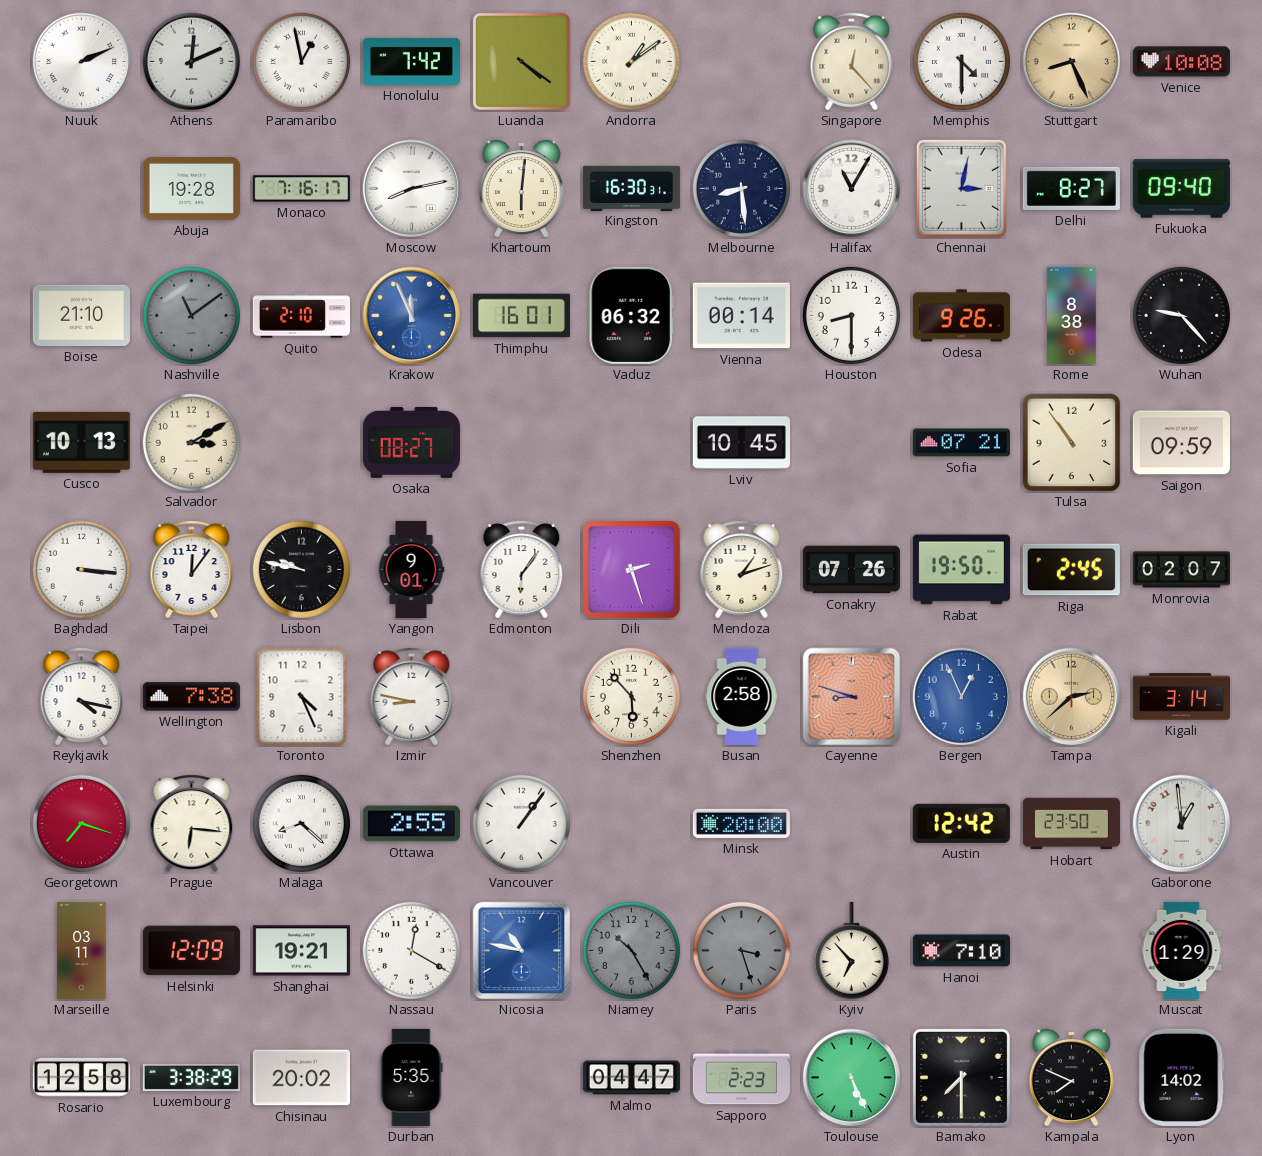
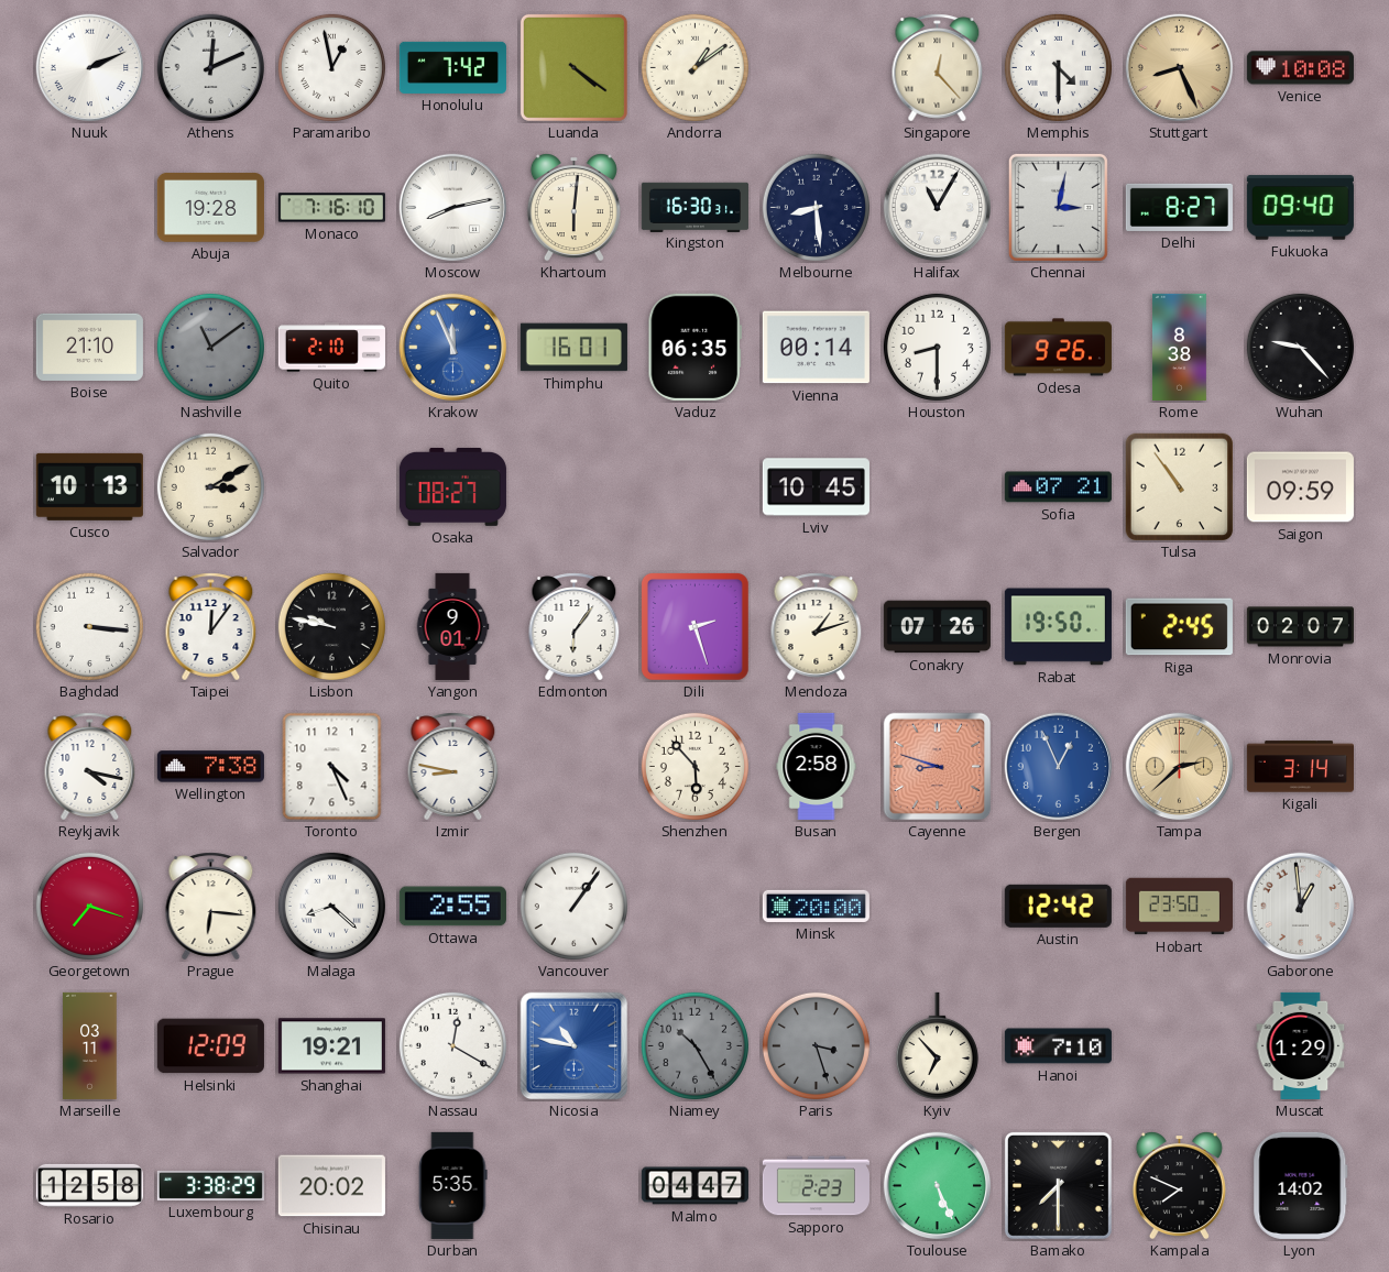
Monaco: 7:16:17 -> 7:16:10 (331, 208)
Vaduz: 06:32 -> 06:35 (694, 347)
